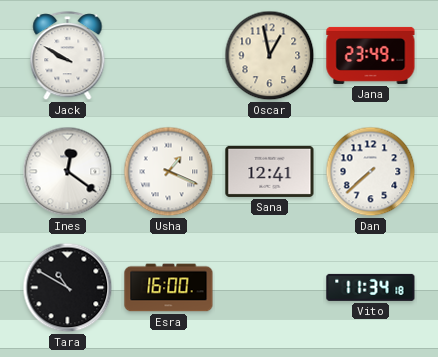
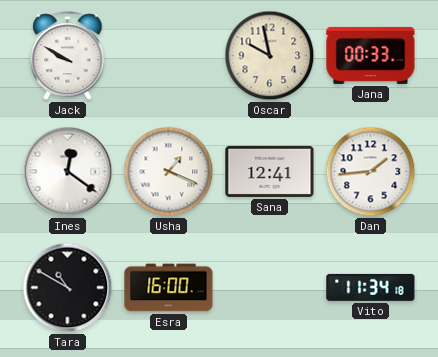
Oscar: 12:58 -> 9:58 (270, 56)
Jana: 23:49 -> 00:33 (371, 55)
Dan: 7:38 -> 1:44 (371, 172)
